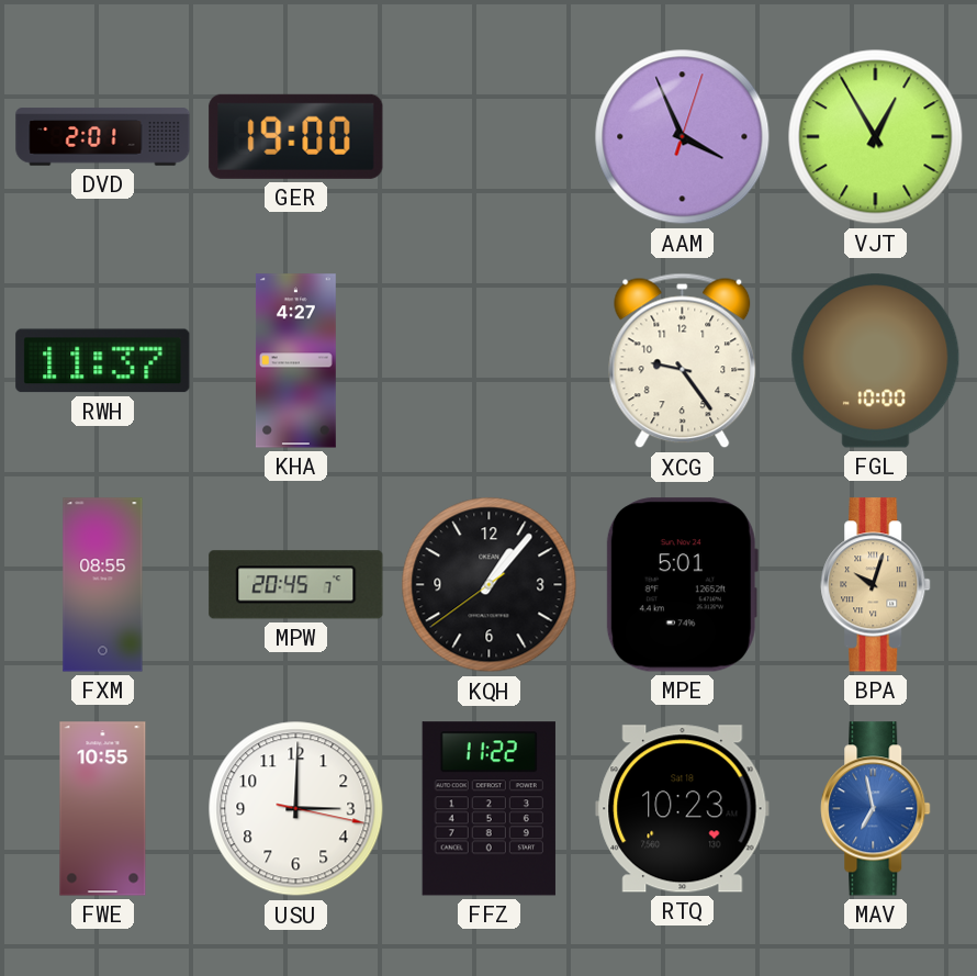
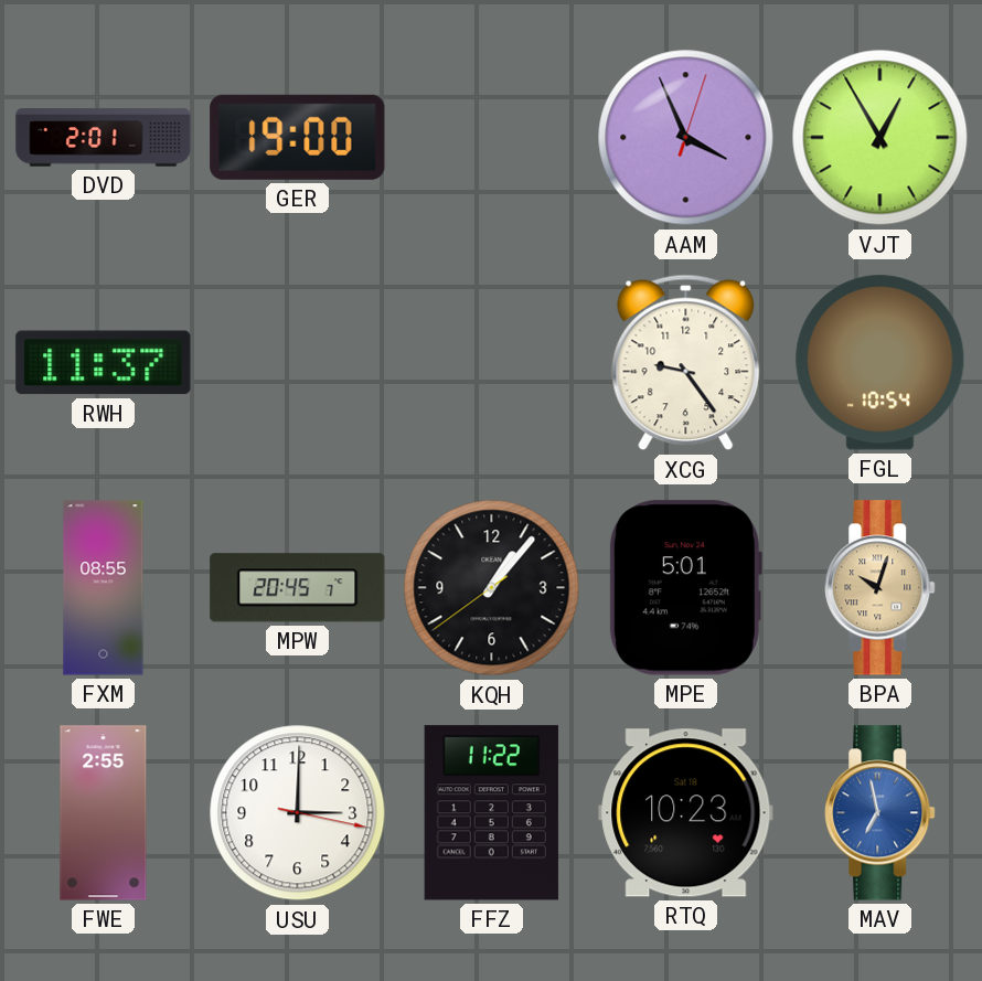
KHA: 4:27 -> none (295, 361)
FGL: 10:00 -> 10:54 (880, 363)
FWE: 10:55 -> 2:55 (104, 813)
